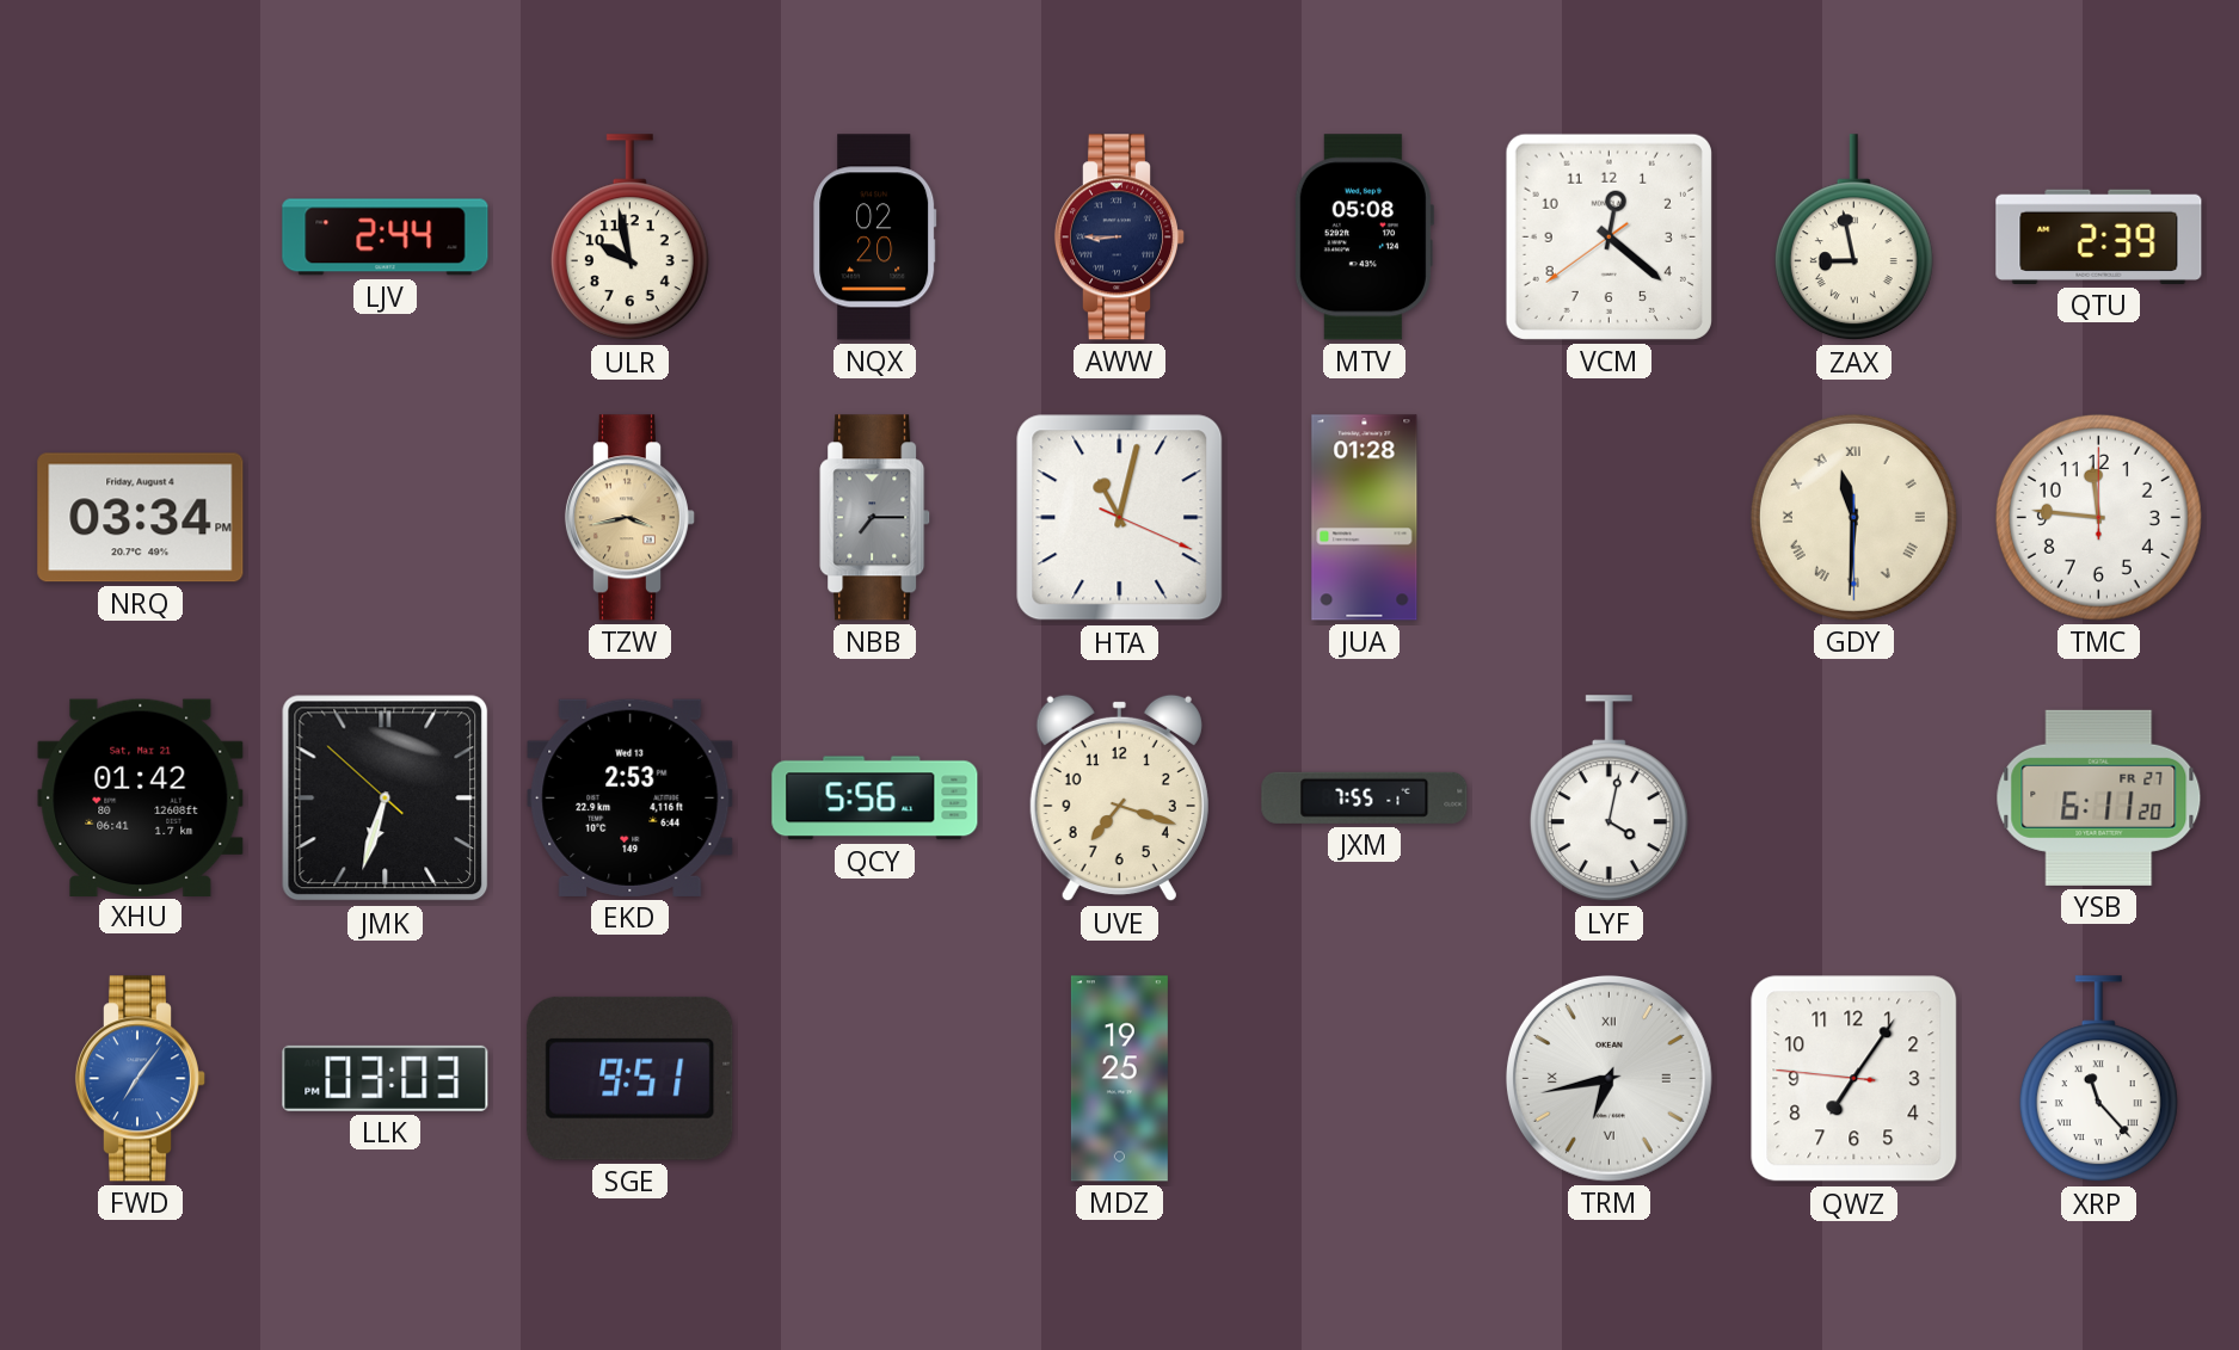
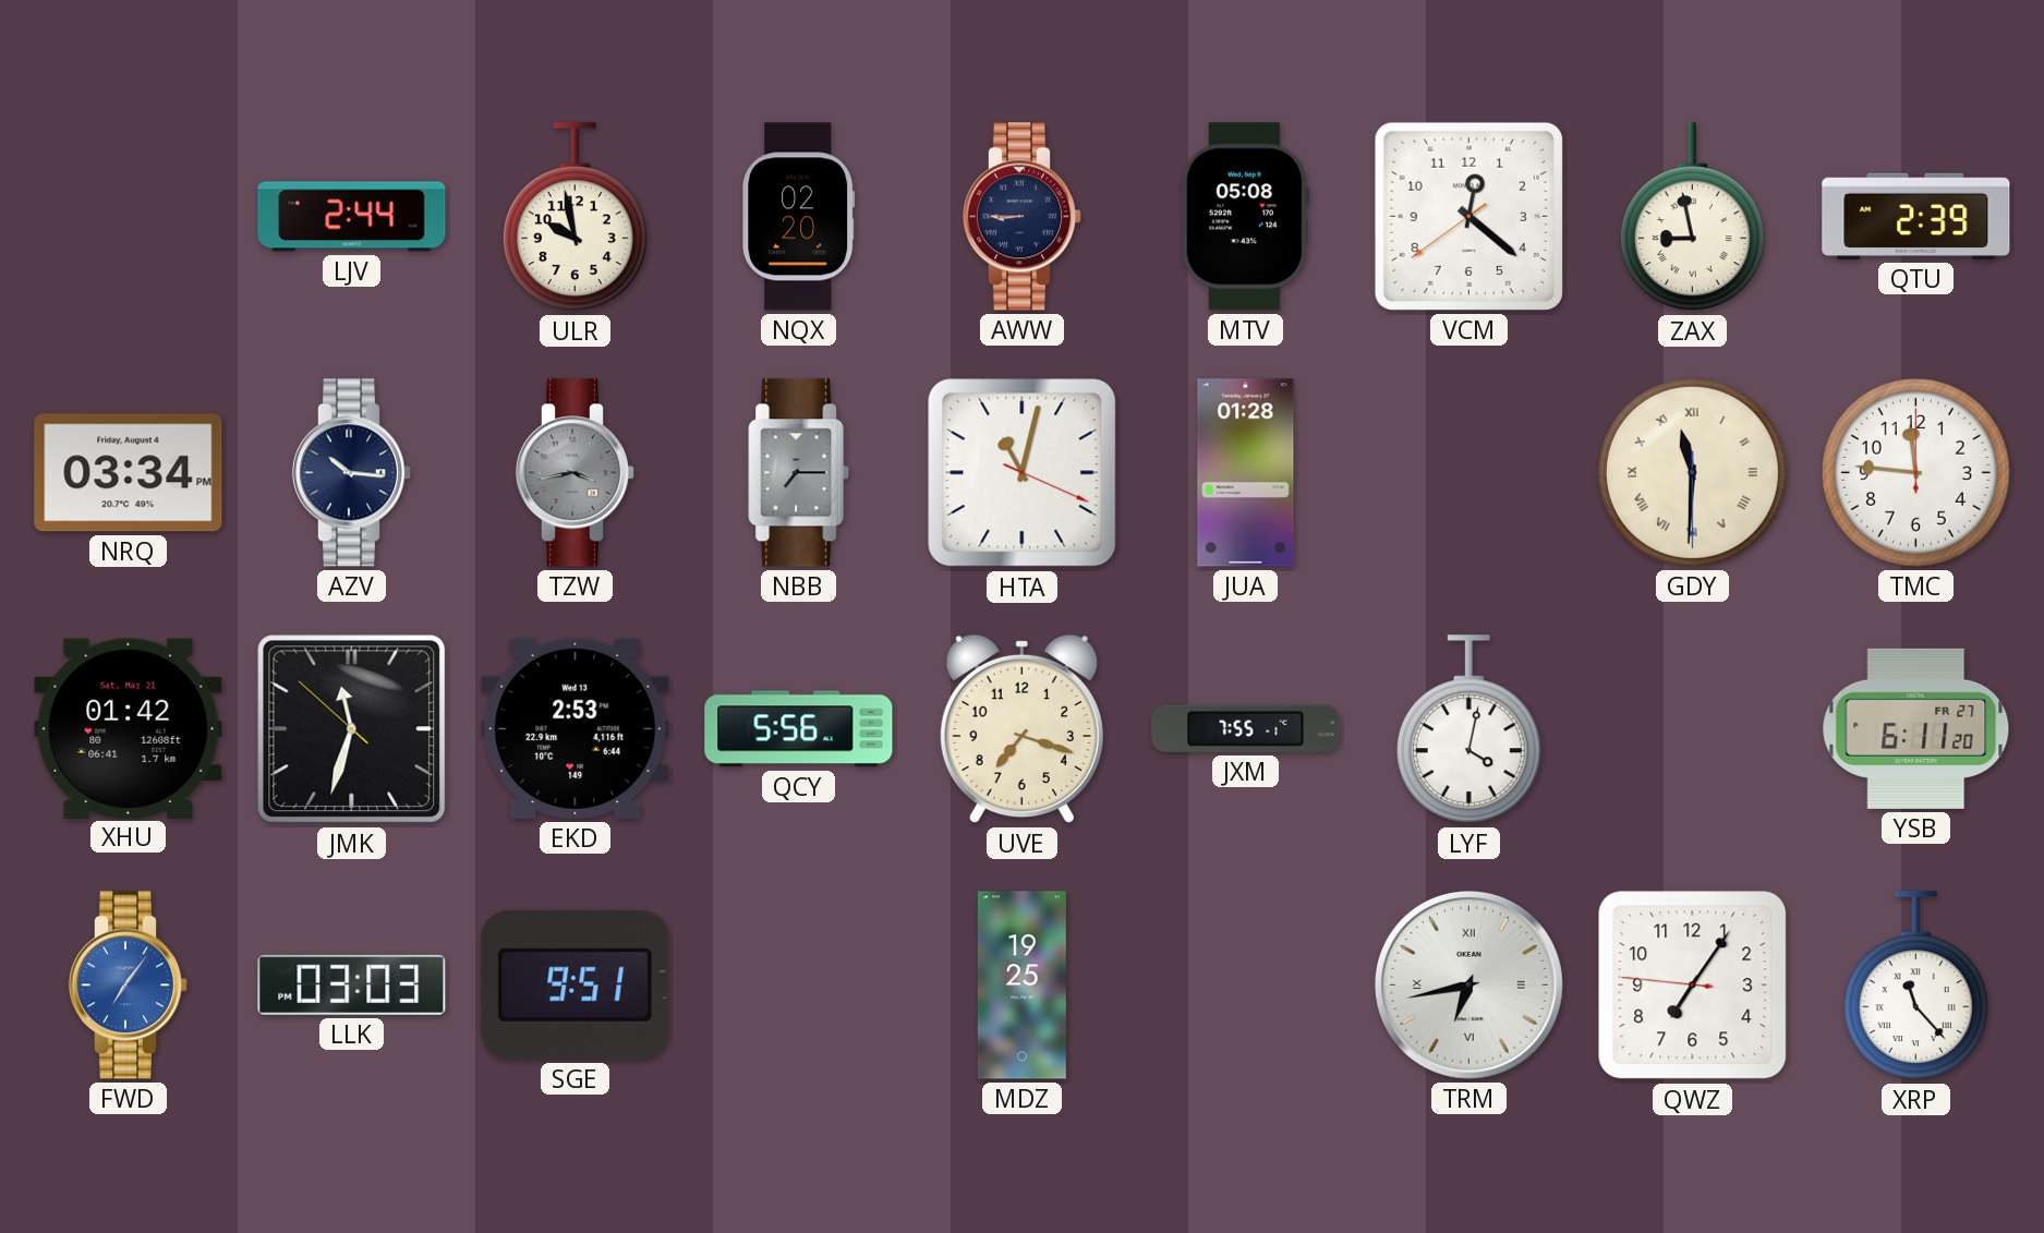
AZV: none -> 10:16 (352, 473)
TZW dial: champagne -> grey (576, 473)
JMK: 6:32 -> 11:32 (352, 729)
